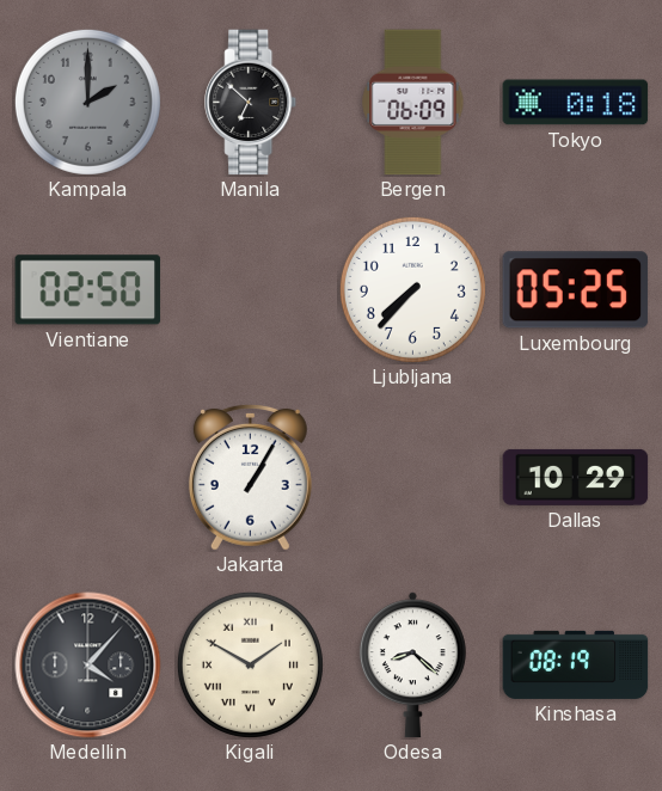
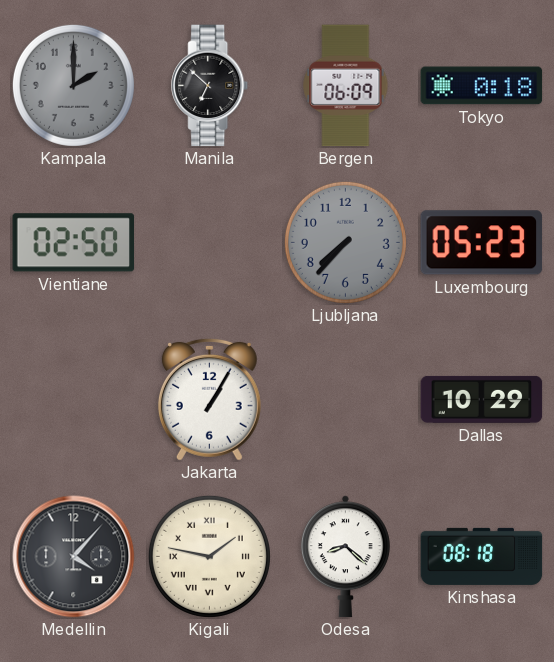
Ljubljana dial: white -> grey (345, 242)
Luxembourg: 05:25 -> 05:23 (482, 243)
Kigali: 1:50 -> 1:47 (209, 556)
Kinshasa: 08:19 -> 08:18 (482, 556)
